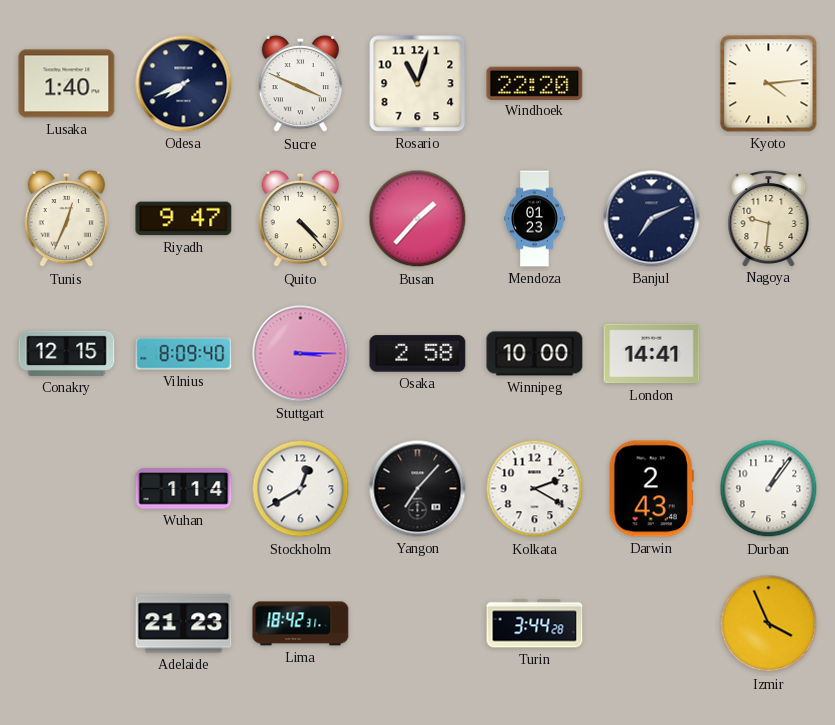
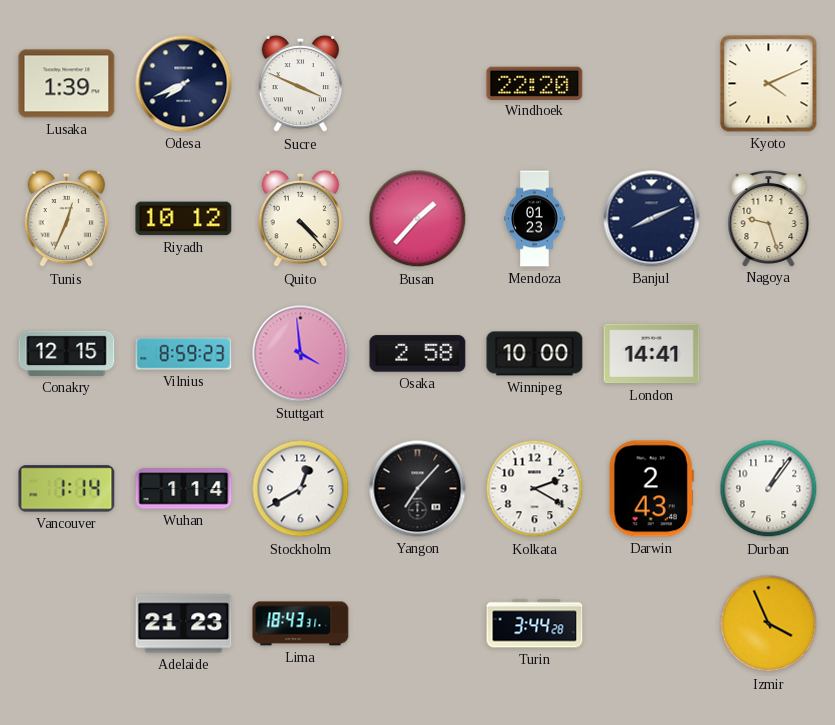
Lusaka: 1:40 -> 1:39 (67, 84)
Rosario: 11:03 -> none (418, 84)
Kyoto: 4:14 -> 4:11 (769, 84)
Riyadh: 9:47 -> 10:12 (184, 219)
Banjul: 7:11 -> 8:11 (652, 219)
Nagoya: 9:31 -> 9:27 (769, 219)
Vilnius: 8:09 -> 8:59 (184, 354)
Stuttgart: 3:15 -> 3:59 (301, 354)
Vancouver: none -> 1:14 (67, 489)
Lima: 18:42 -> 18:43 (301, 624)
